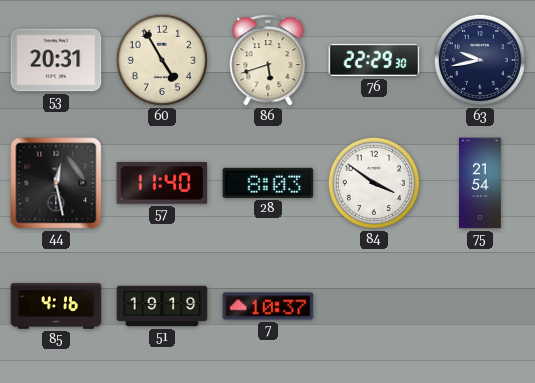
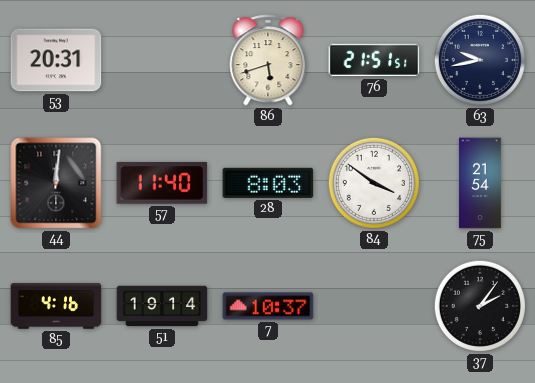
60: 4:55 -> none (162, 60)
76: 22:29 -> 21:51 (374, 60)
44: 12:28 -> 12:01 (56, 183)
51: 19:19 -> 19:14 (162, 306)
37: none -> 2:06 (480, 306)
